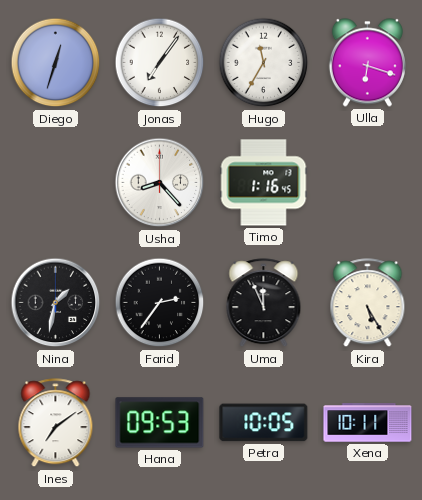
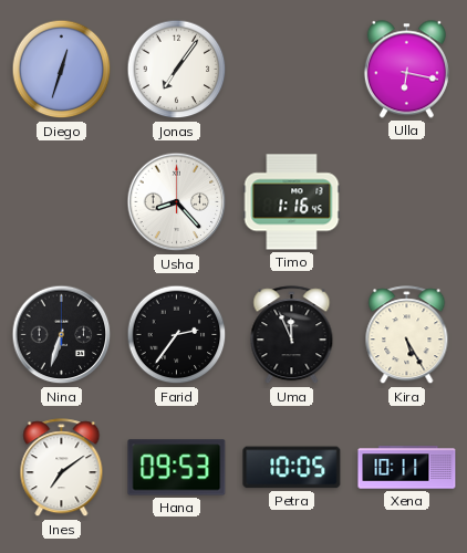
Hugo: 11:35 -> none (264, 63)
Ulla: 6:18 -> 6:17 (406, 70)
Nina: 1:32 -> 6:33 (62, 335)
